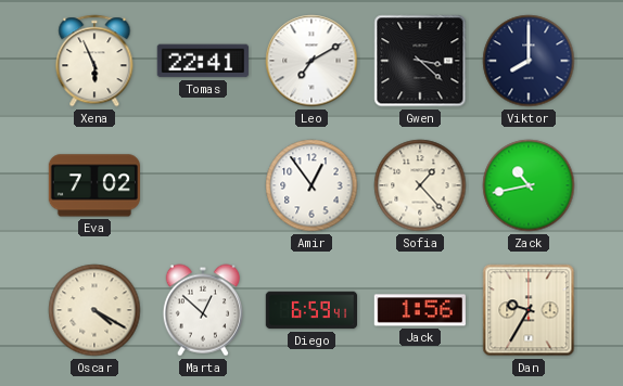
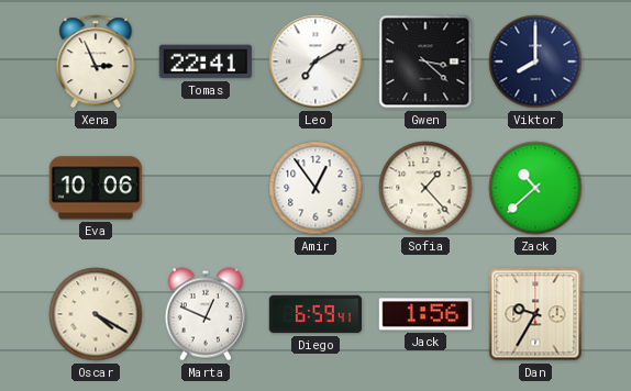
Xena: 5:56 -> 2:56 (96, 62)
Eva: 7:02 -> 10:06 (95, 188)
Zack: 10:43 -> 10:38 (535, 188)
Marta: 12:52 -> 12:49 (206, 314)
